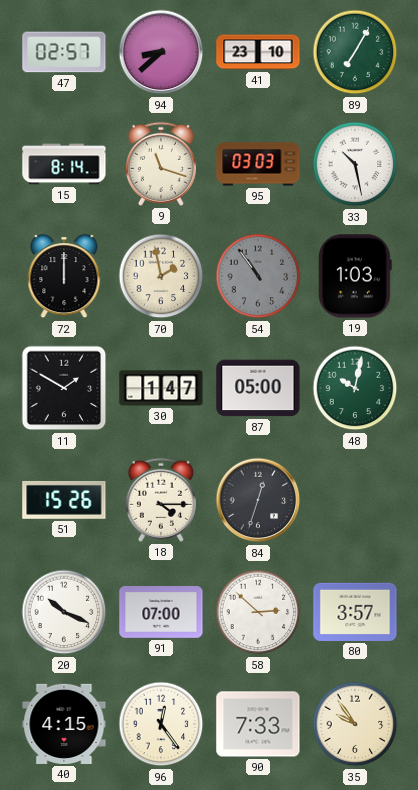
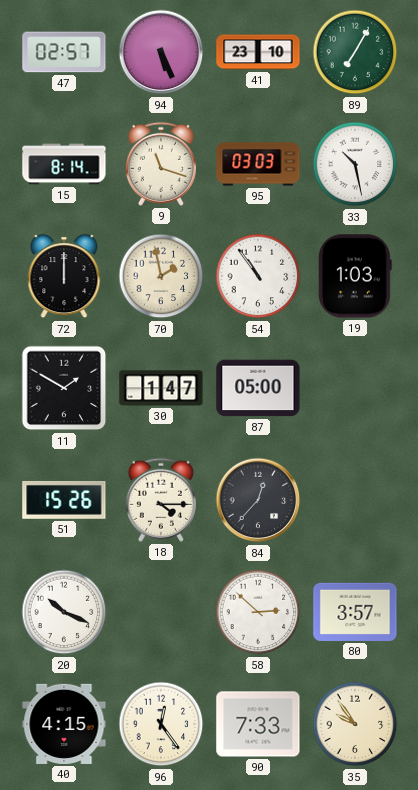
94: 8:38 -> 5:26 (161, 52)
54 dial: grey -> white (258, 276)
48: 10:02 -> none (355, 388)
84: 12:33 -> 12:37 (258, 500)
91: 07:00 -> none (161, 613)
